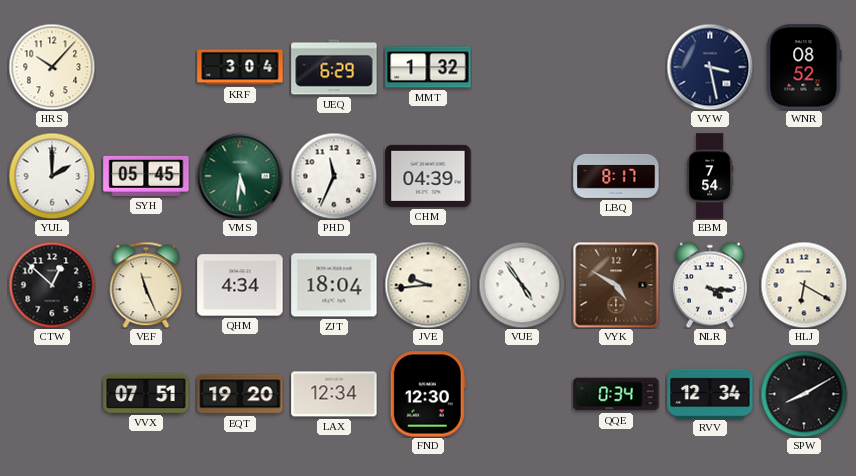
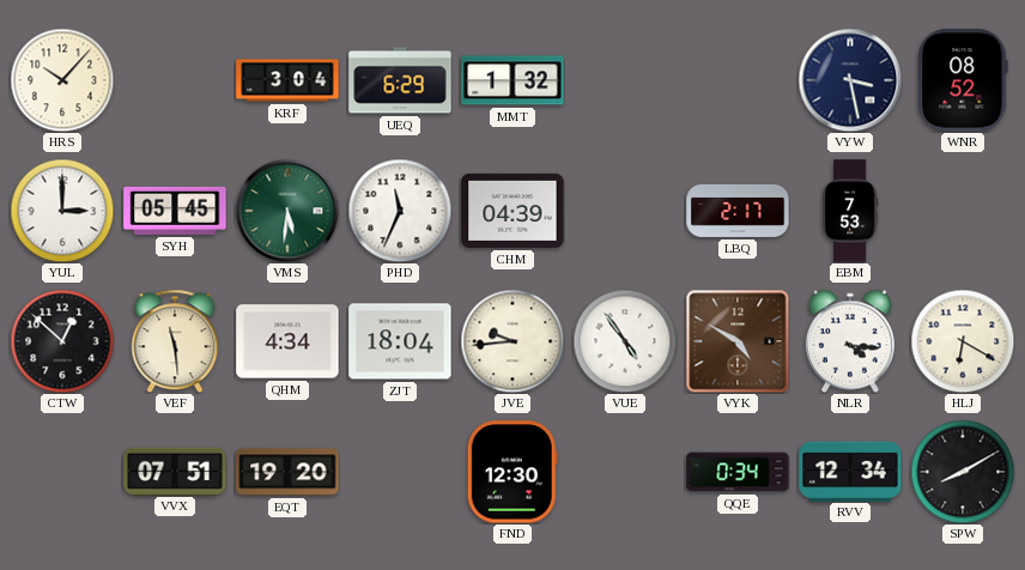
YUL: 2:00 -> 3:00 (62, 211)
LBQ: 8:17 -> 2:17 (738, 211)
EBM: 7:54 -> 7:53 (851, 211)
VEF: 11:26 -> 11:29 (175, 341)
LAX: 12:34 -> none (334, 394)
